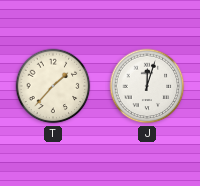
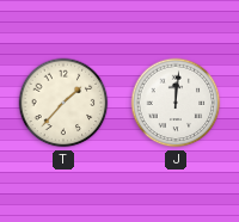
J: 12:03 -> 12:01 (176, 103)
